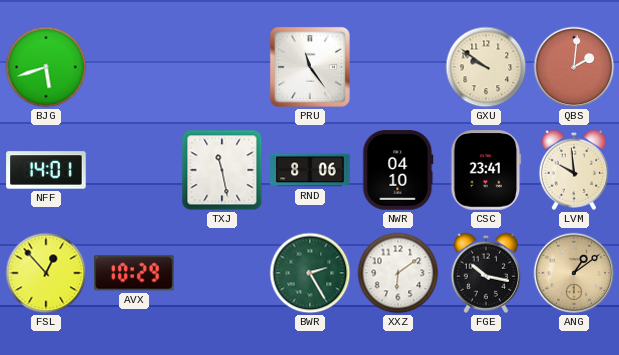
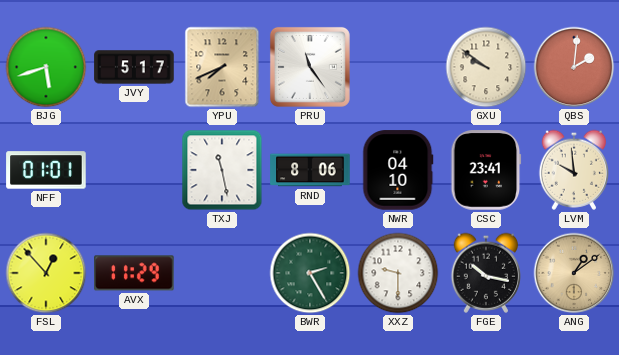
JVY: none -> 5:17 (134, 67)
YPU: none -> 7:41 (222, 67)
NFF: 14:01 -> 01:01 (46, 170)
AVX: 10:29 -> 11:29 (134, 273)
XXZ: 6:09 -> 9:30 (398, 273)
